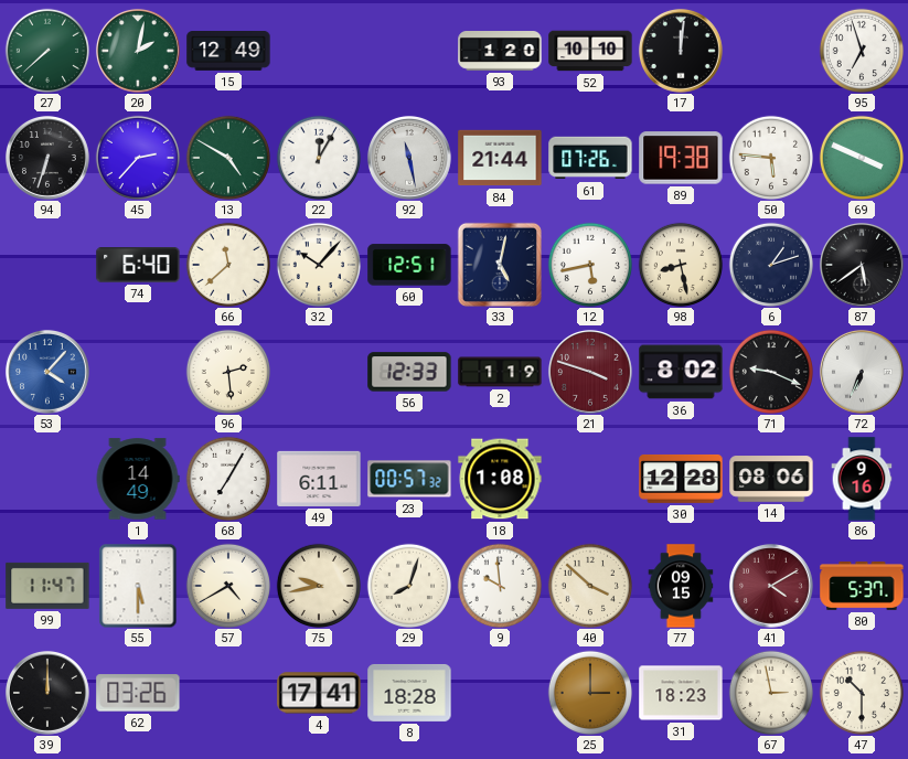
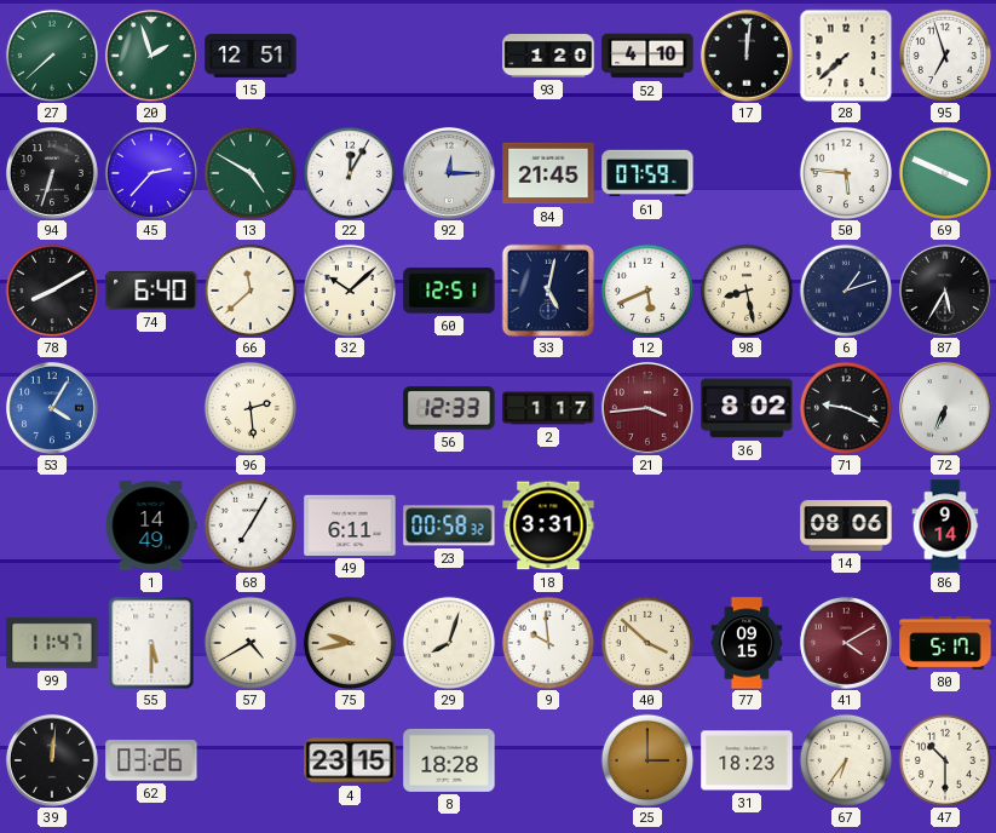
20: 2:02 -> 1:57 (151, 56)
15: 12:49 -> 12:51 (251, 57)
52: 10:10 -> 4:10 (647, 56)
28: none -> 7:38 (846, 56)
92: 11:28 -> 12:15 (449, 173)
84: 21:44 -> 21:45 (548, 173)
61: 07:26 -> 07:59 (647, 173)
89: 19:38 -> none (681, 158)
78: none -> 8:10 (51, 289)
32: 10:07 -> 10:08 (349, 289)
12: 5:43 -> 5:41 (646, 289)
87: 5:39 -> 5:35 (945, 291)
53: 4:07 -> 4:05 (52, 408)
2: 1:19 -> 1:17 (548, 408)
21: 3:48 -> 3:44 (647, 408)
23: 00:57 -> 00:58 (449, 525)
18: 1:08 -> 3:31 (548, 525)
30: 12:28 -> none (681, 479)
86: 9:16 -> 9:14 (945, 525)
80: 5:37 -> 5:17 (945, 644)
39: 12:00 -> 12:01 (52, 760)
4: 17:41 -> 23:15 (350, 760)
67: 2:58 -> 6:36 (845, 759)
